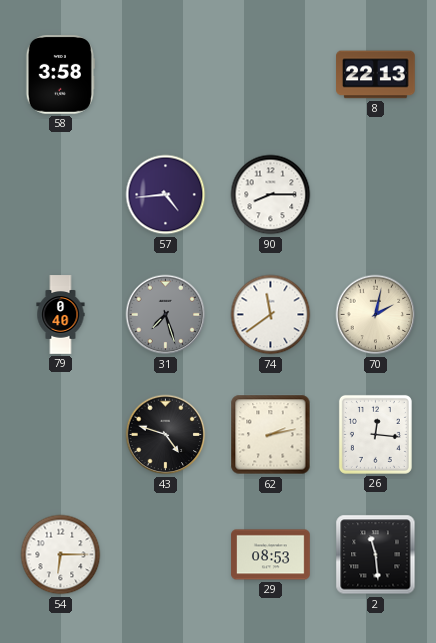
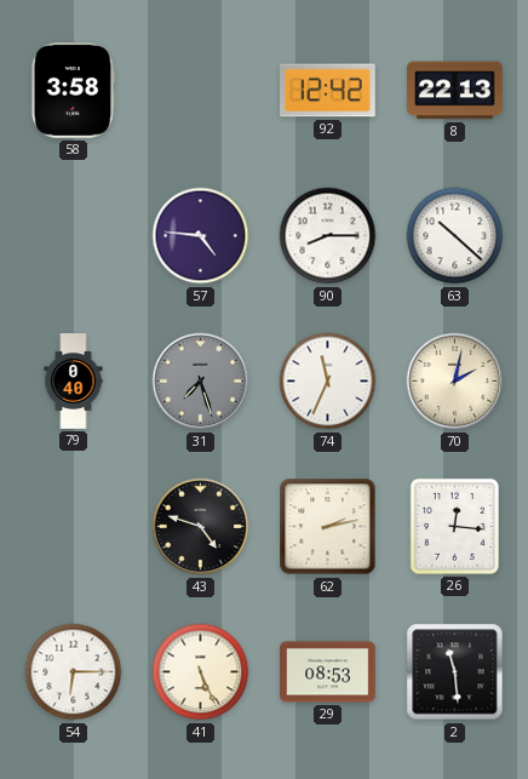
92: none -> 12:42 (328, 91)
57: 4:44 -> 4:46 (201, 236)
63: none -> 10:22 (455, 236)
74: 11:39 -> 11:34 (328, 382)
41: none -> 5:26 (201, 672)
